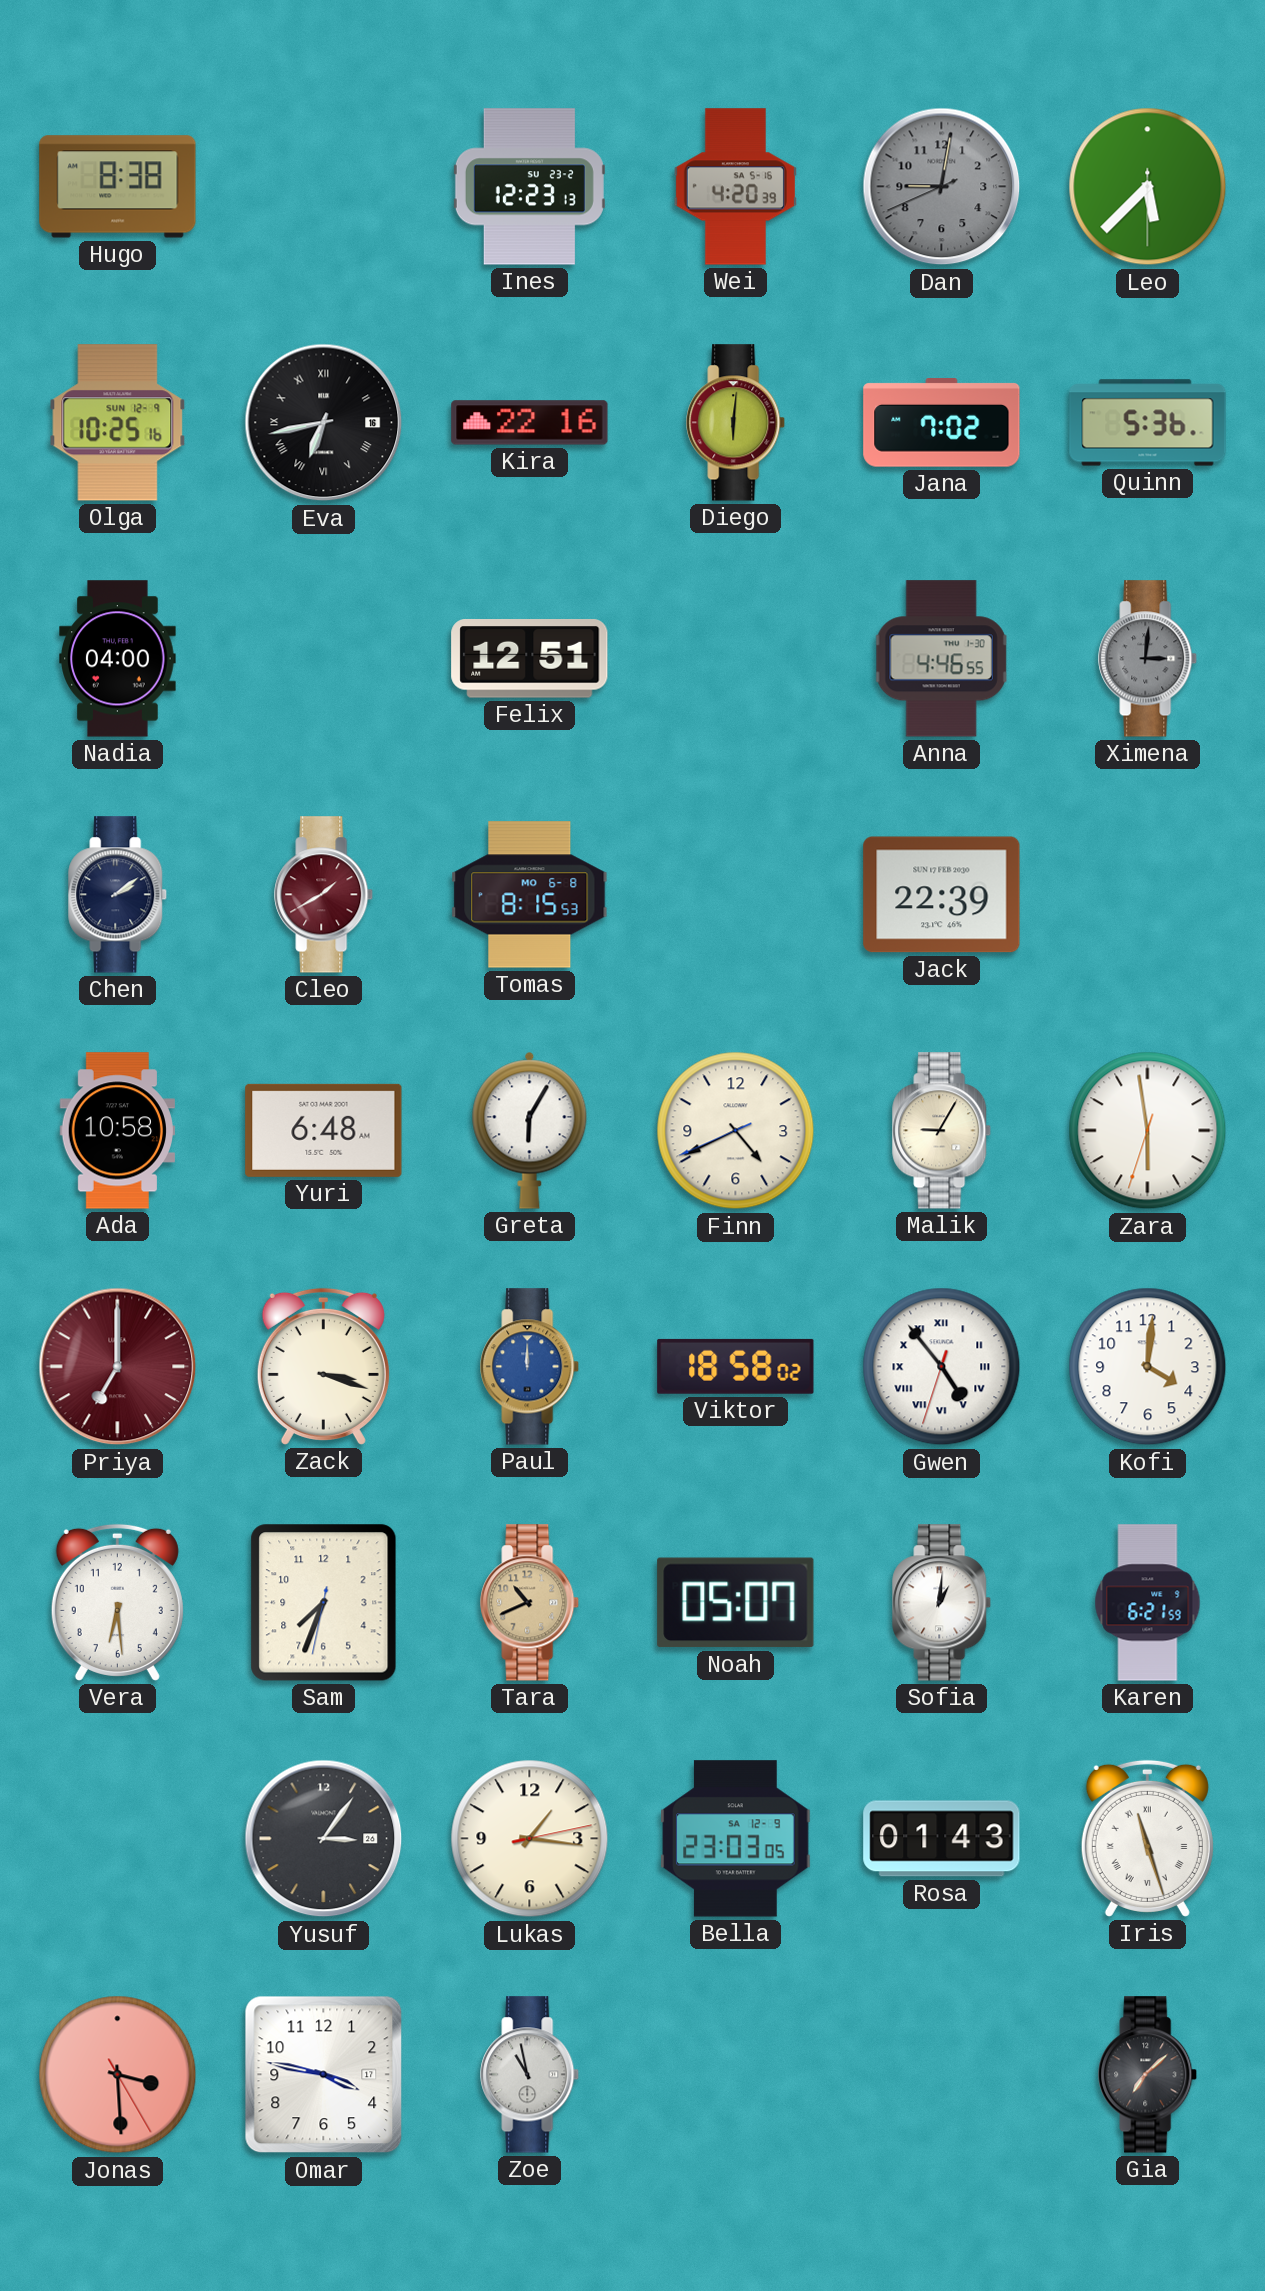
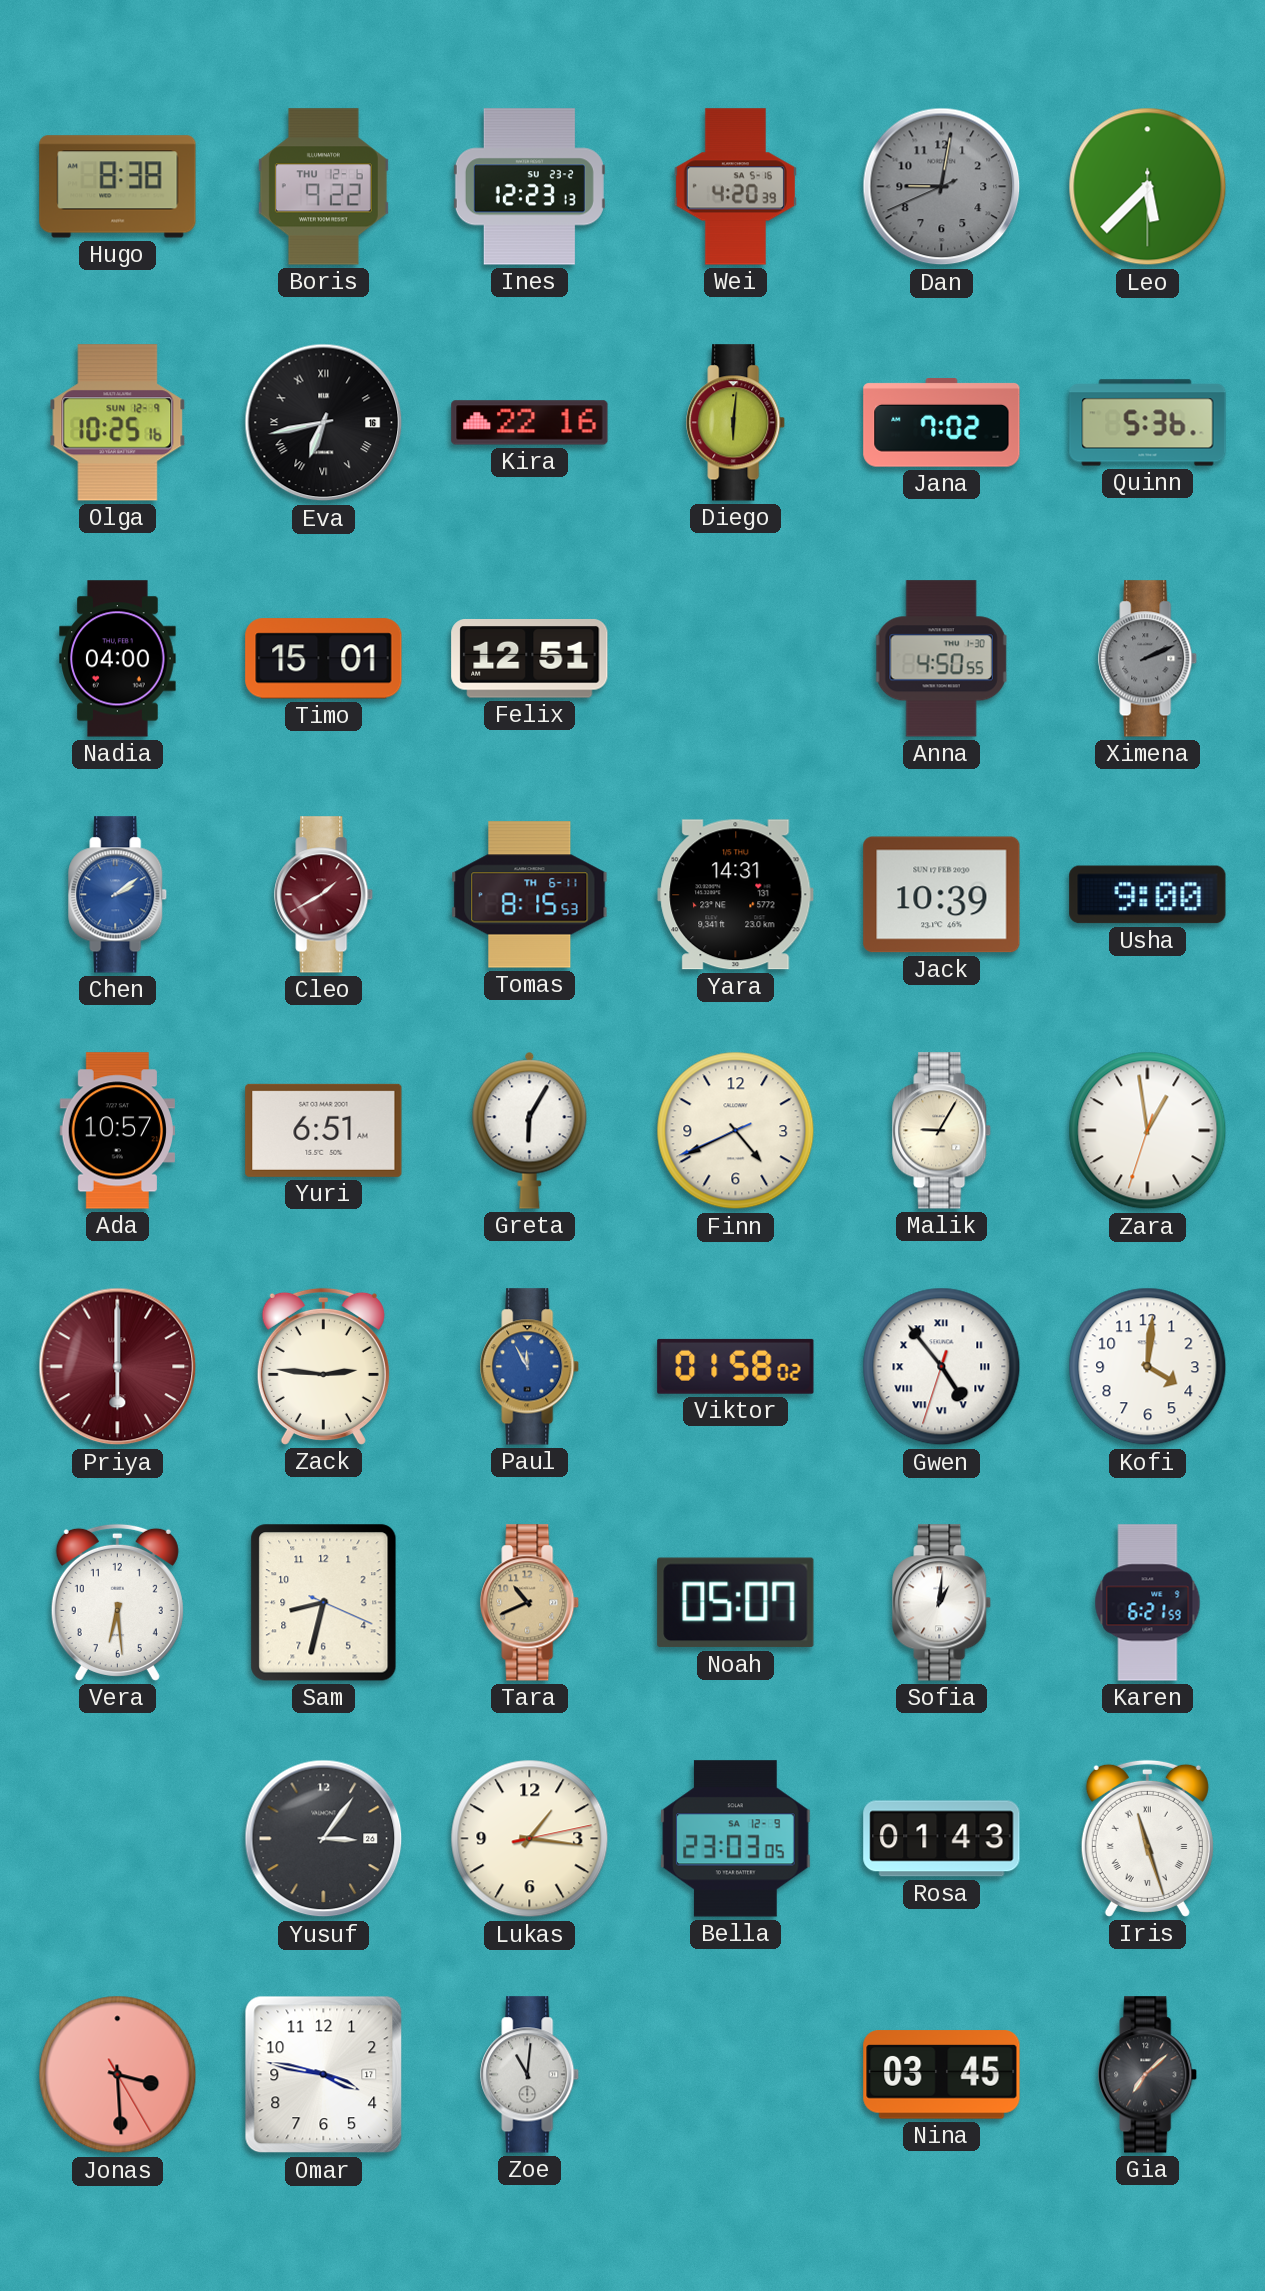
Boris: none -> 9:22 (323, 187)
Timo: none -> 15:01 (324, 659)
Anna: 4:46 -> 4:50 (941, 659)
Ximena: 3:01 -> 2:11 (1148, 659)
Chen dial: navy -> blue (118, 895)
Tomas date: MO 6-8 -> TH 6-11 (530, 895)
Yara: none -> 14:31 (736, 895)
Jack: 22:39 -> 10:39 (942, 895)
Usha: none -> 9:00 (1148, 895)
Ada: 10:58 -> 10:57 (117, 1131)
Yuri: 6:48 -> 6:51 (324, 1130)
Zara: 5:58 -> 12:58 (1148, 1131)
Priya: 7:00 -> 6:00 (118, 1367)
Zack: 3:18 -> 2:46 (323, 1366)
Paul: 12:00 -> 11:55 (530, 1367)
Viktor: 18:58 -> 01:58 (736, 1366)
Sam: 7:33 -> 8:32 (324, 1603)
Zoe: 10:58 -> 11:01 (530, 2075)
Nina: none -> 03:45 (942, 2075)
